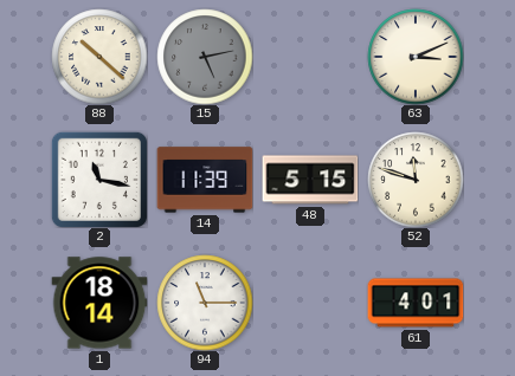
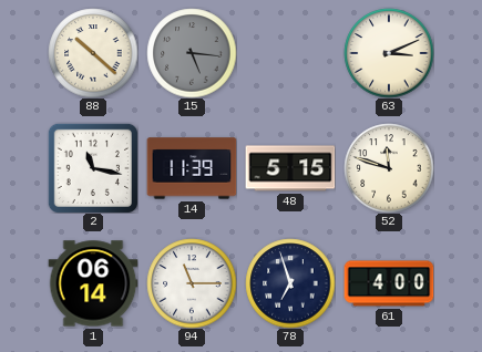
15: 5:13 -> 5:16 (192, 53)
1: 18:14 -> 06:14 (93, 283)
78: none -> 6:57 (290, 283)
61: 4:01 -> 4:00 (389, 283)
